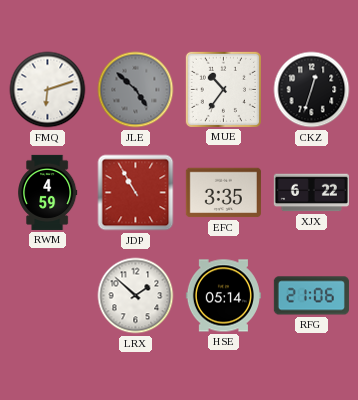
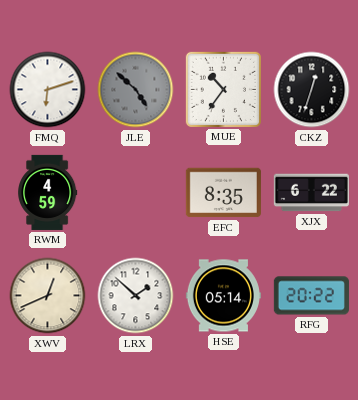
JDP: 10:55 -> none (136, 193)
EFC: 3:35 -> 8:35 (223, 193)
XWV: none -> 12:41 (48, 296)
RFG: 21:06 -> 20:22 (311, 296)
